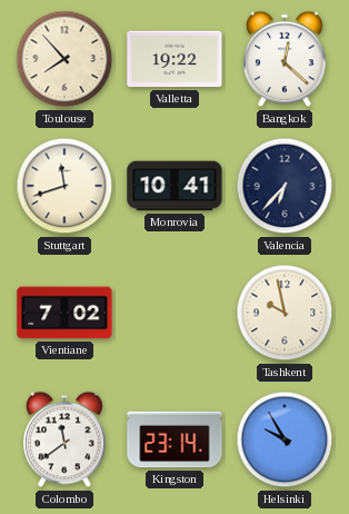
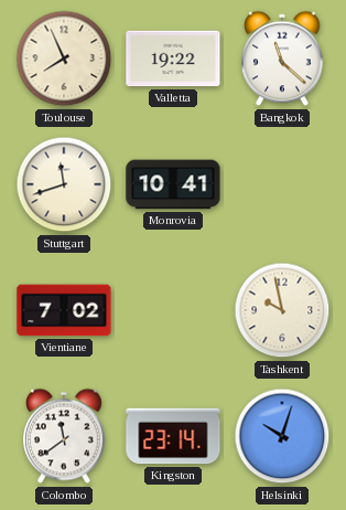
Toulouse: 7:53 -> 7:56 (64, 59)
Bangkok: 12:22 -> 11:22 (282, 59)
Valencia: 6:37 -> none (285, 186)
Helsinki: 9:55 -> 10:03 (282, 436)
